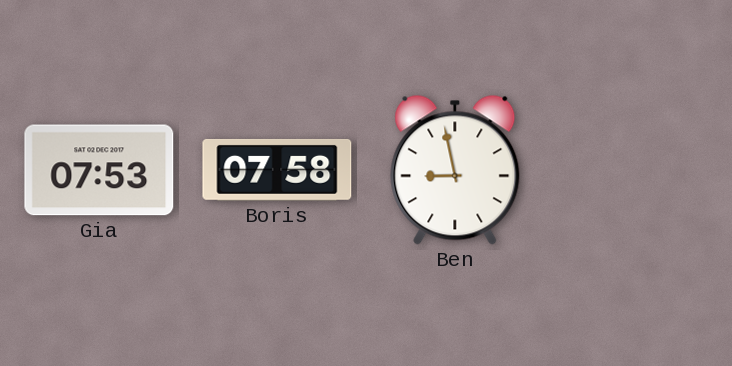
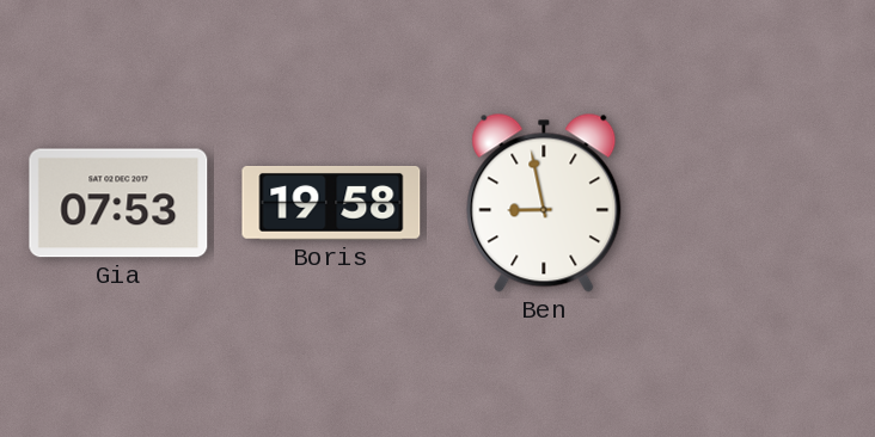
Boris: 07:58 -> 19:58 (331, 203)
